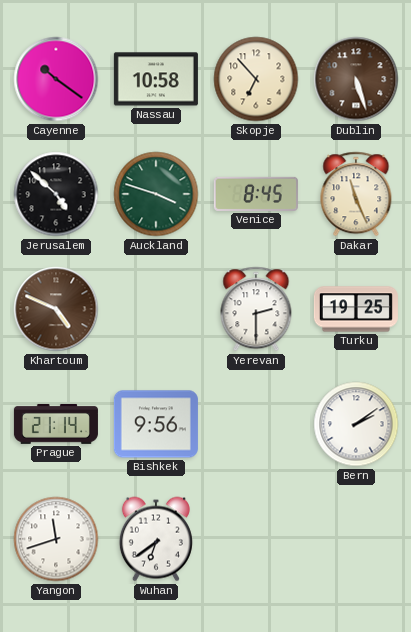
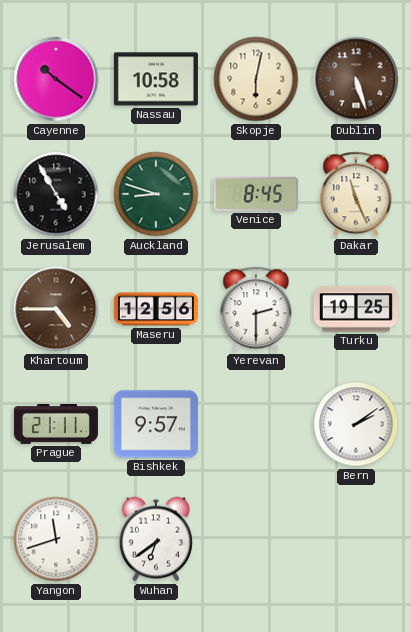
Skopje: 6:53 -> 6:02 (256, 79)
Jerusalem: 4:52 -> 4:55 (56, 194)
Auckland: 3:48 -> 8:48 (156, 194)
Khartoum: 4:49 -> 4:45 (56, 309)
Maseru: none -> 12:56 (156, 309)
Prague: 21:14 -> 21:11 (56, 424)
Bishkek: 9:56 -> 9:57 (156, 424)
